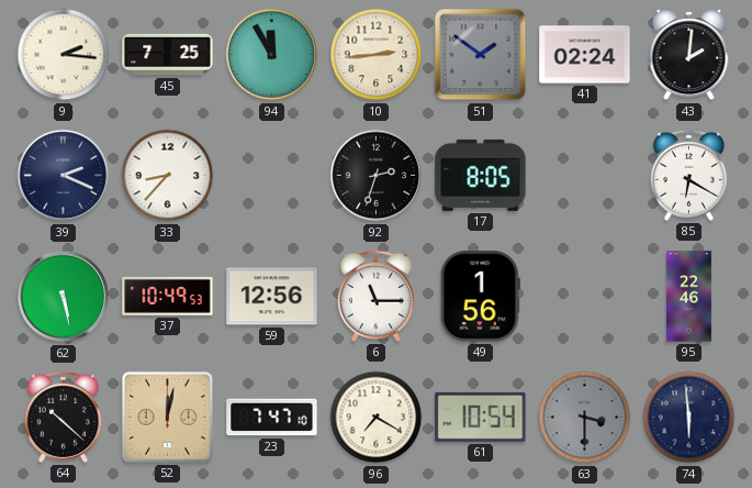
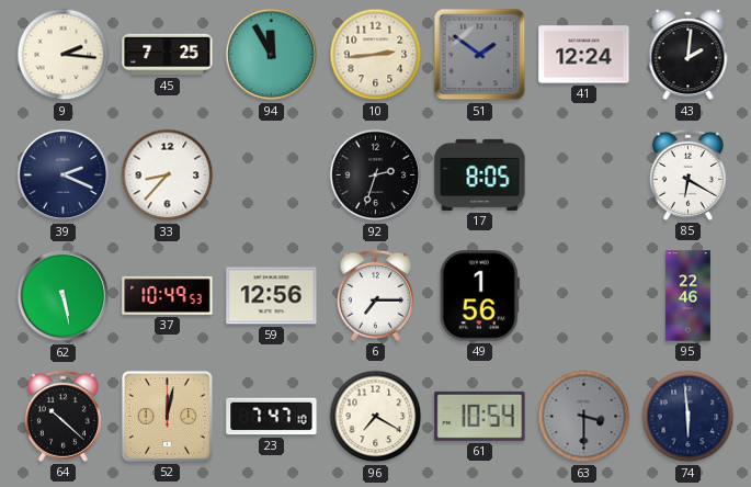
41: 02:24 -> 12:24 (584, 55)
6: 11:15 -> 7:15 (375, 295)
